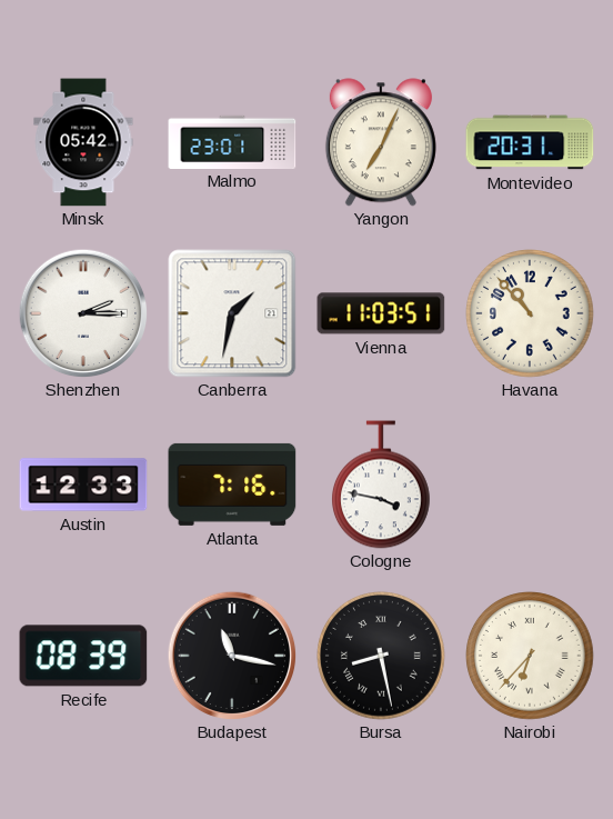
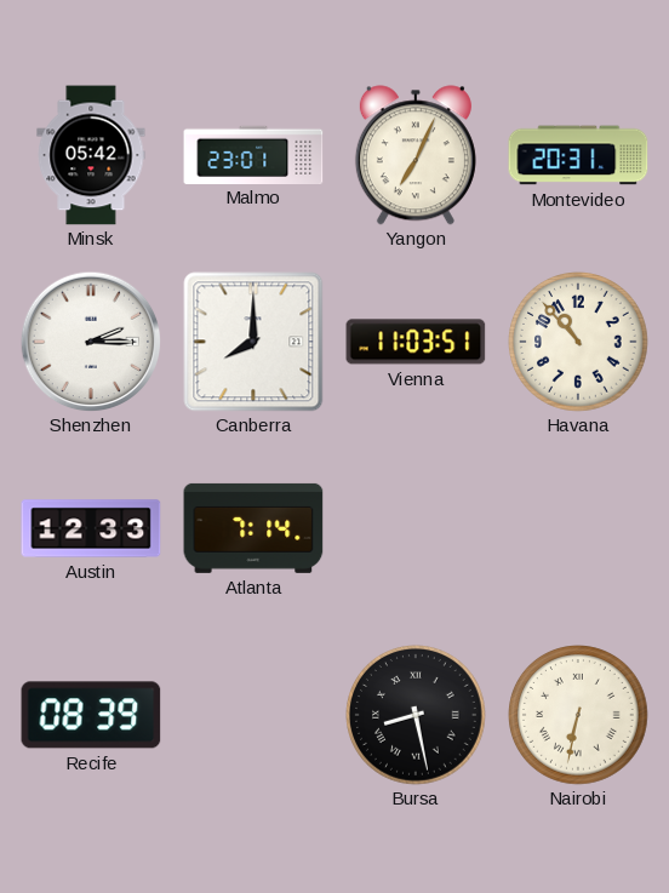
Canberra: 1:32 -> 8:00 (253, 342)
Atlanta: 7:16 -> 7:14 (253, 528)
Cologne: 3:47 -> none (381, 485)
Budapest: 11:17 -> none (232, 656)
Nairobi: 6:37 -> 6:32 (579, 716)
